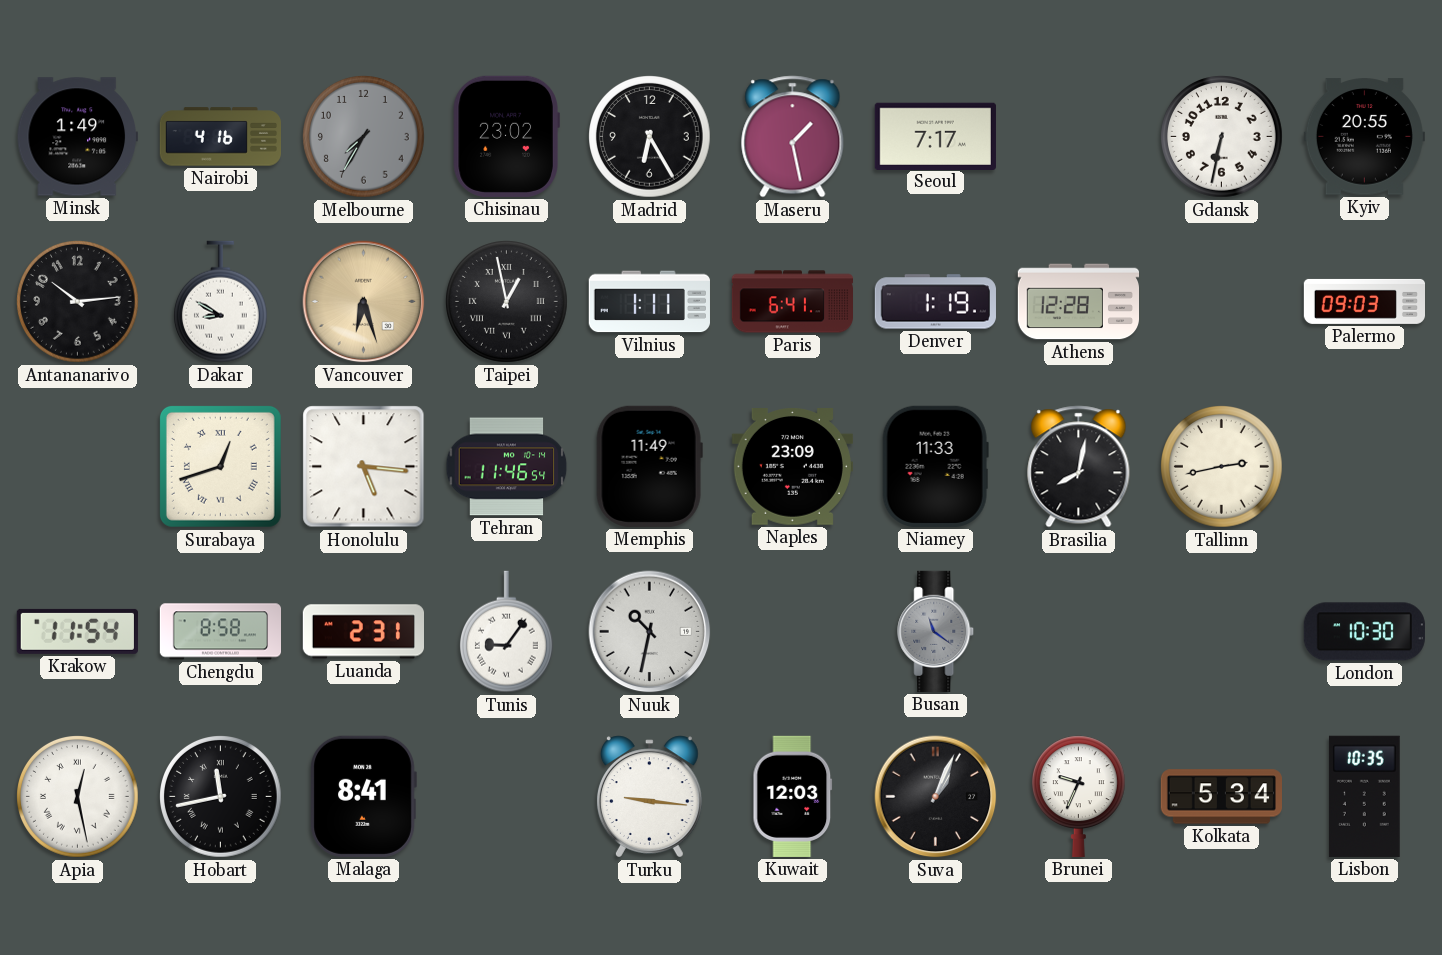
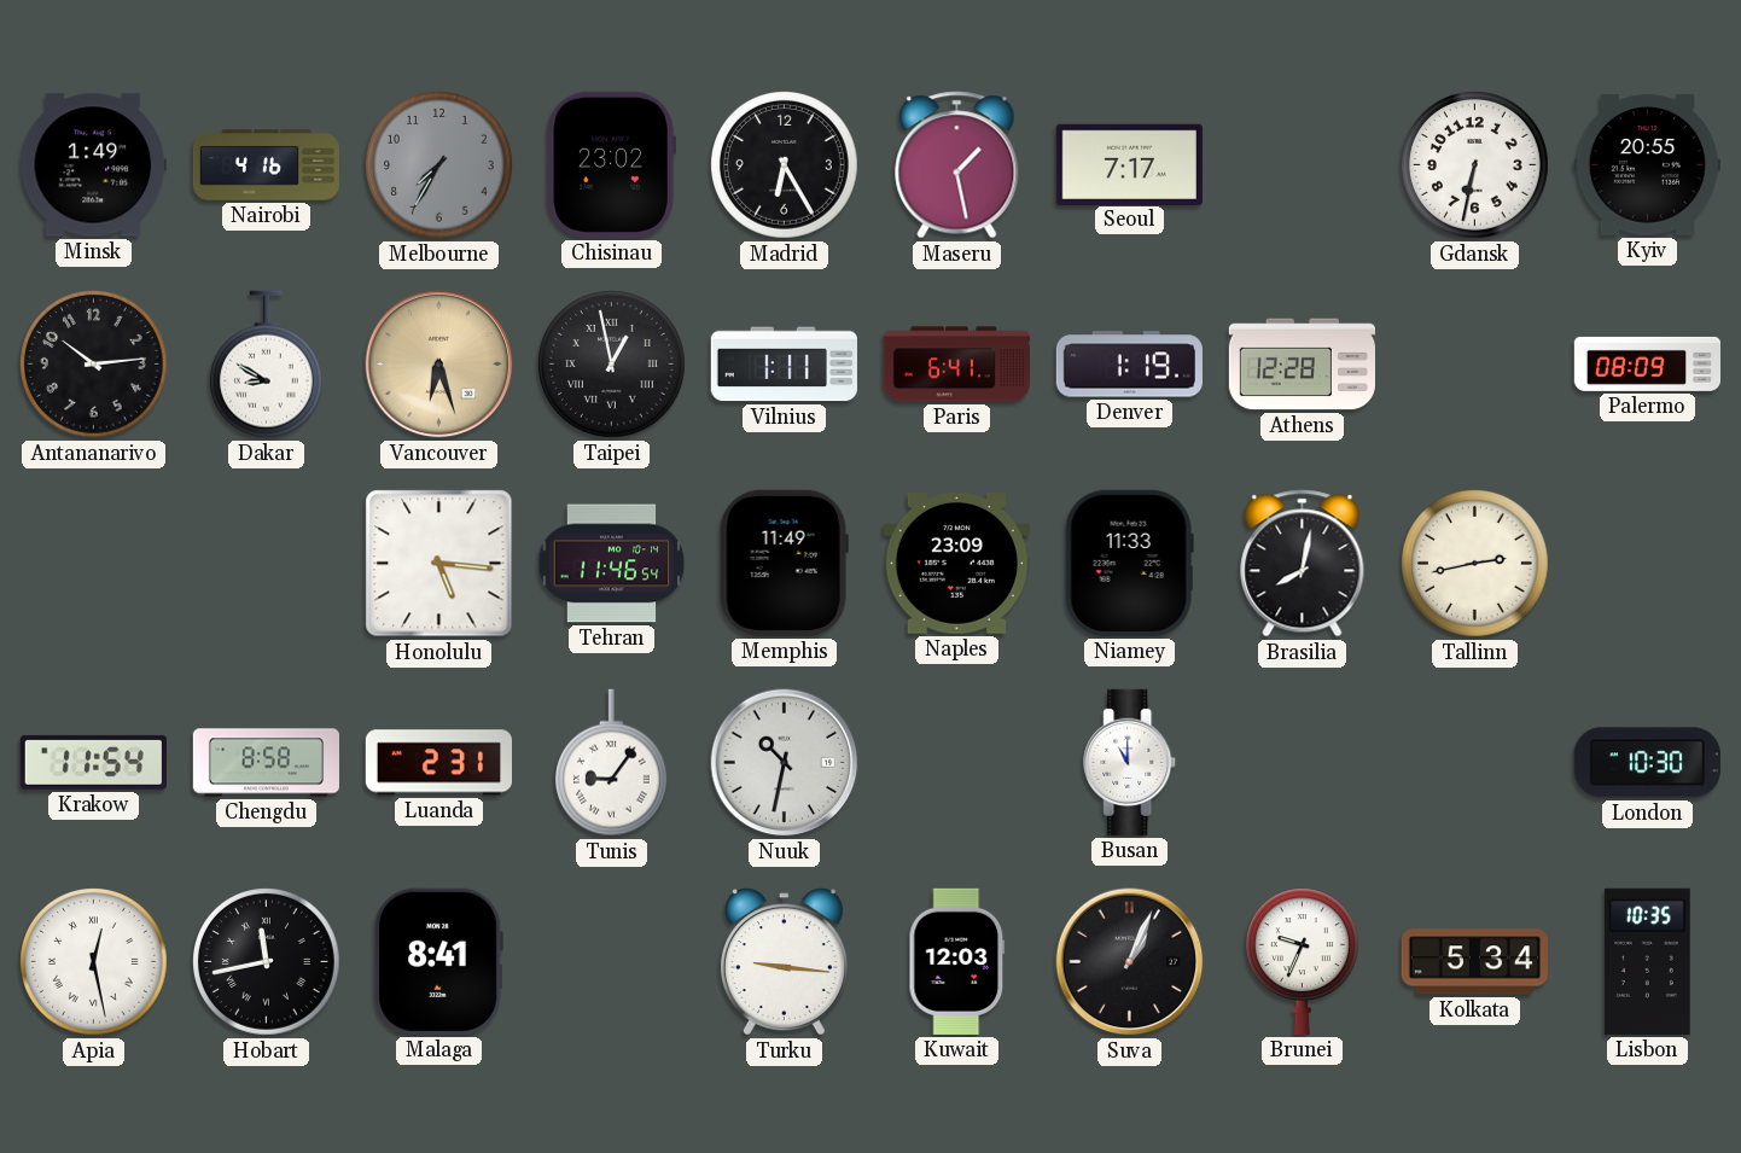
Palermo: 09:03 -> 08:09 (1647, 363)
Surabaya: 12:42 -> none (220, 466)
Busan: 11:21 -> 11:00 (1130, 762)
Busan dial: grey -> white (1130, 762)
